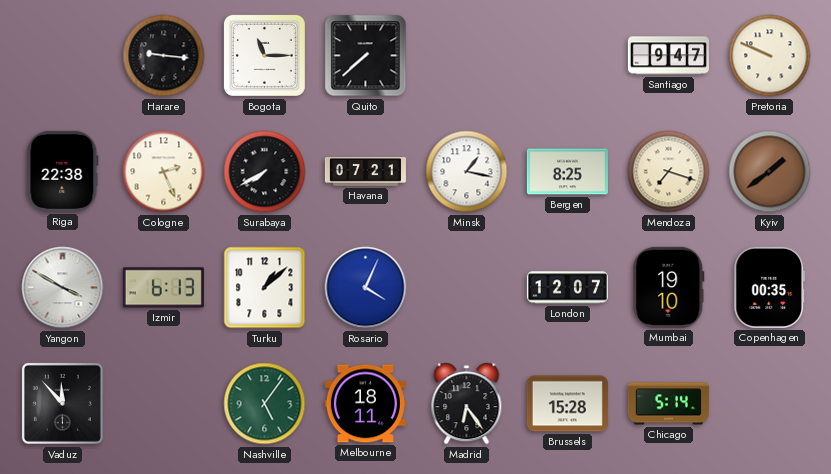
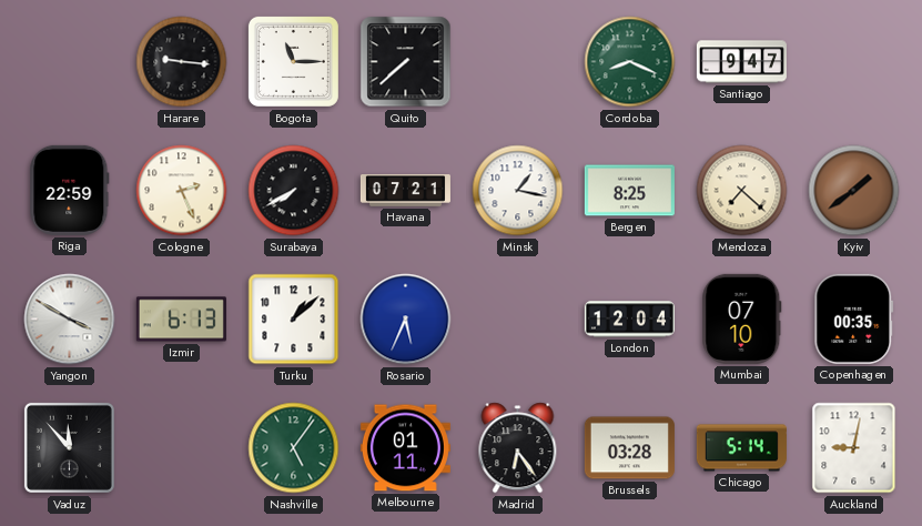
Cordoba: none -> 8:19 (630, 62)
Pretoria: 9:49 -> none (770, 56)
Riga: 22:38 -> 22:59 (70, 190)
Mendoza: 7:18 -> 7:22 (742, 191)
Rosario: 4:04 -> 5:34 (406, 320)
London: 12:07 -> 12:04 (629, 320)
Mumbai: 19:10 -> 07:10 (742, 318)
Melbourne: 18:11 -> 01:11 (405, 448)
Brussels: 15:28 -> 03:28 (629, 448)
Auckland: none -> 9:02 (854, 448)
